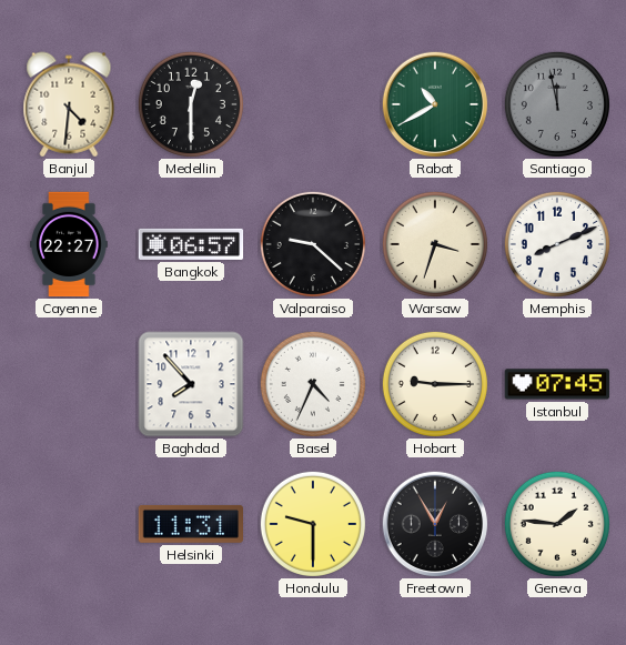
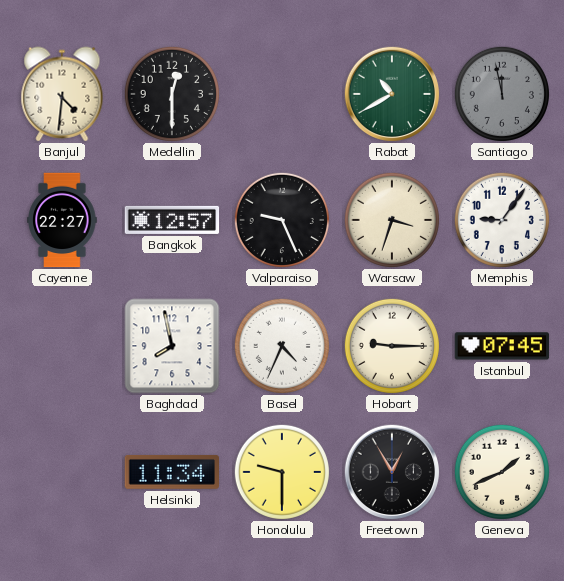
Bangkok: 06:57 -> 12:57 (172, 220)
Valparaiso: 9:22 -> 9:26 (282, 220)
Memphis: 8:11 -> 9:06 (502, 220)
Baghdad: 7:53 -> 7:58 (172, 346)
Helsinki: 11:31 -> 11:34 (172, 472)
Geneva: 1:46 -> 1:41 (502, 472)
